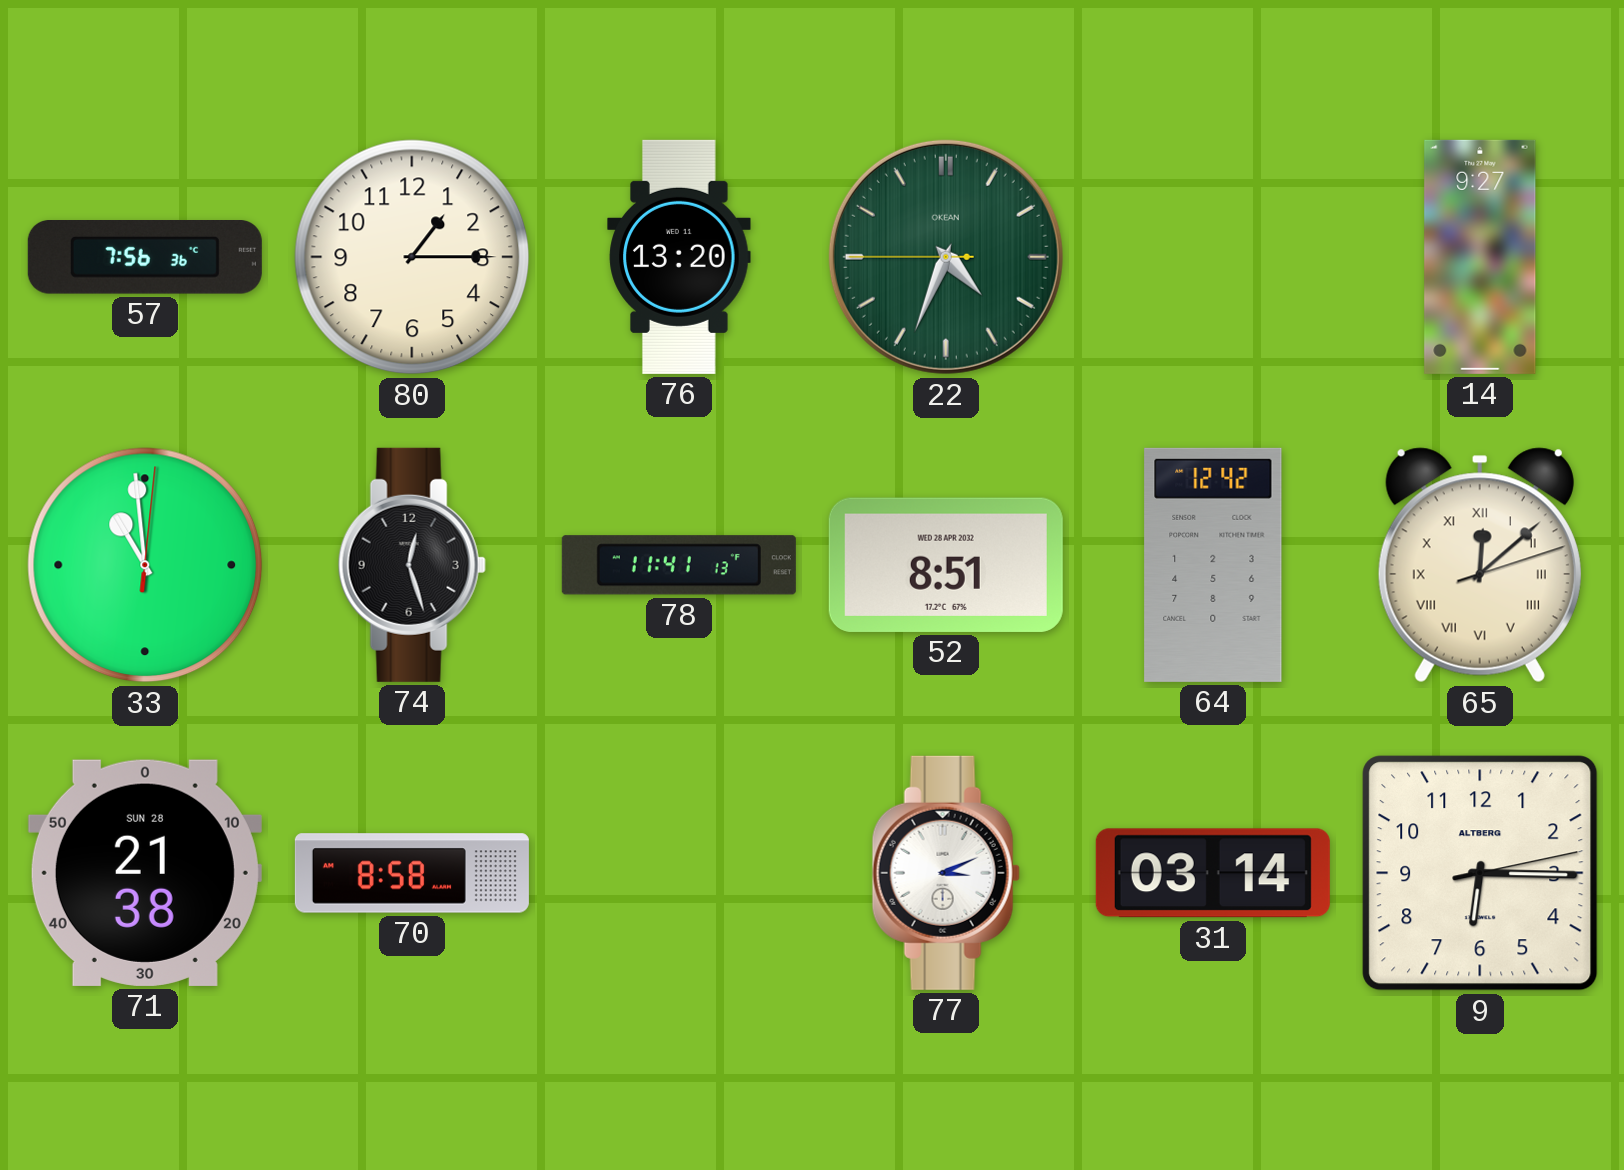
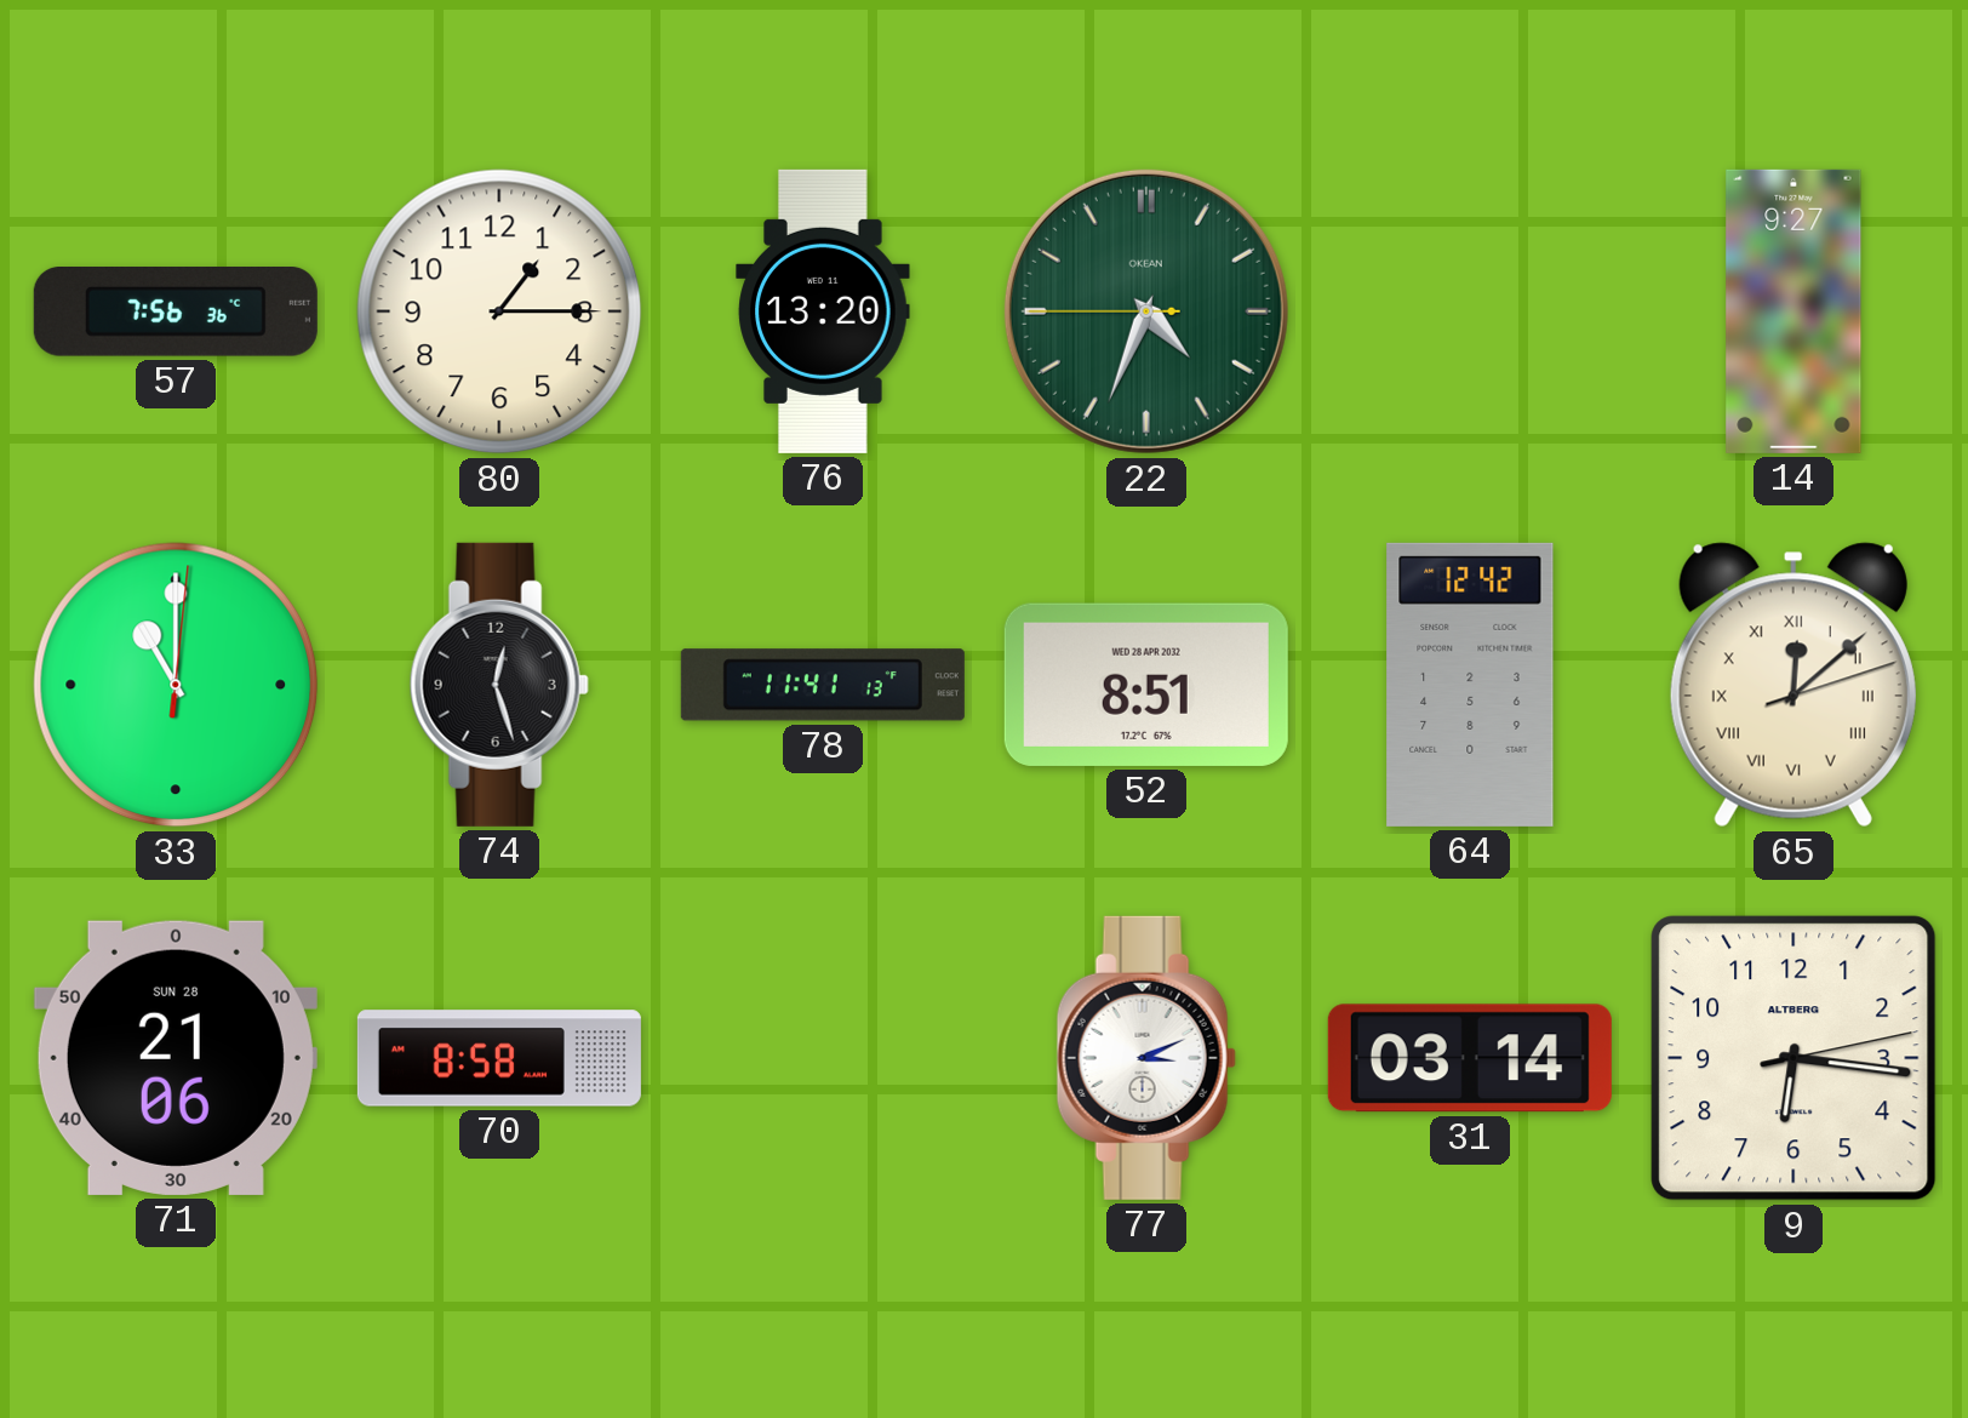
33: 10:59 -> 11:00 (176, 685)
71: 21:38 -> 21:06 (176, 1058)
9: 6:15 -> 6:16 (1793, 1058)
